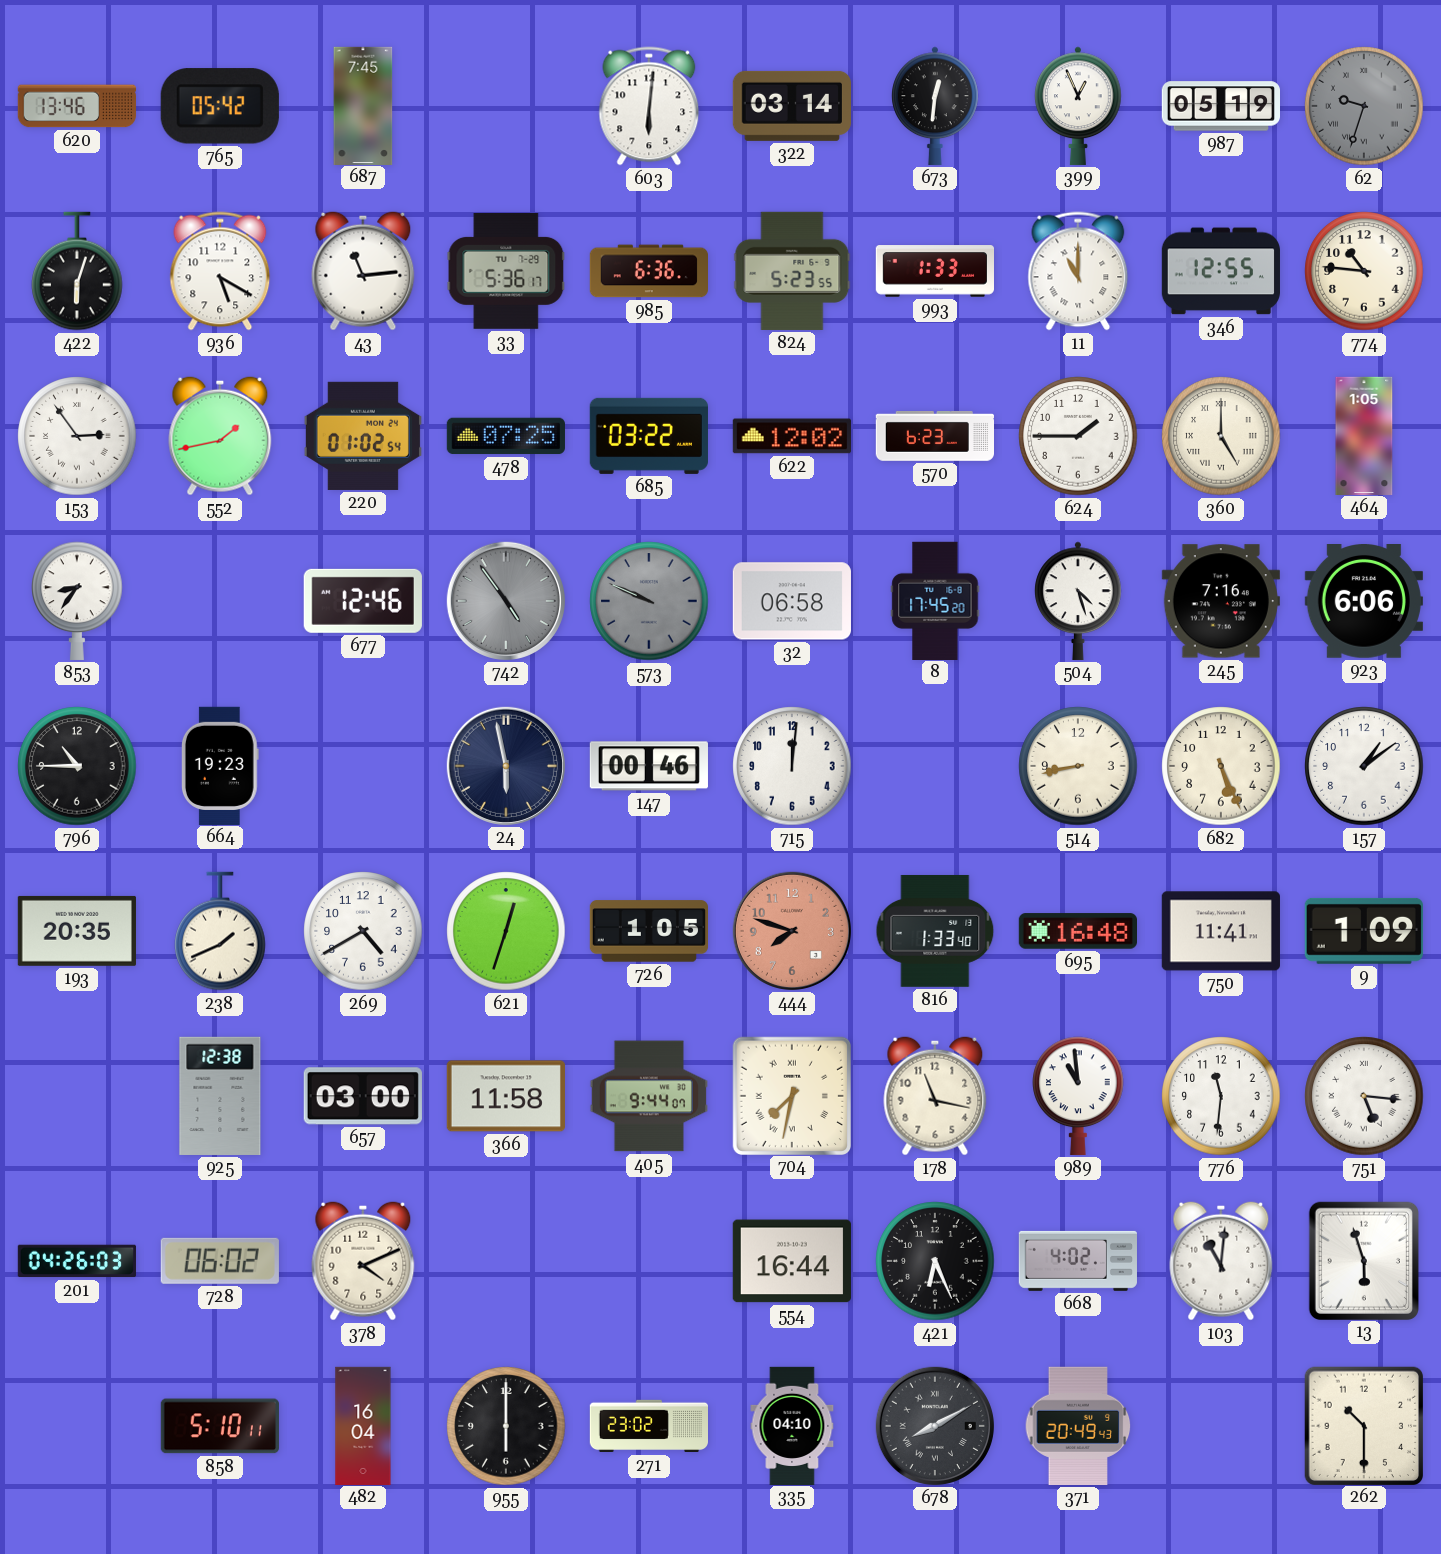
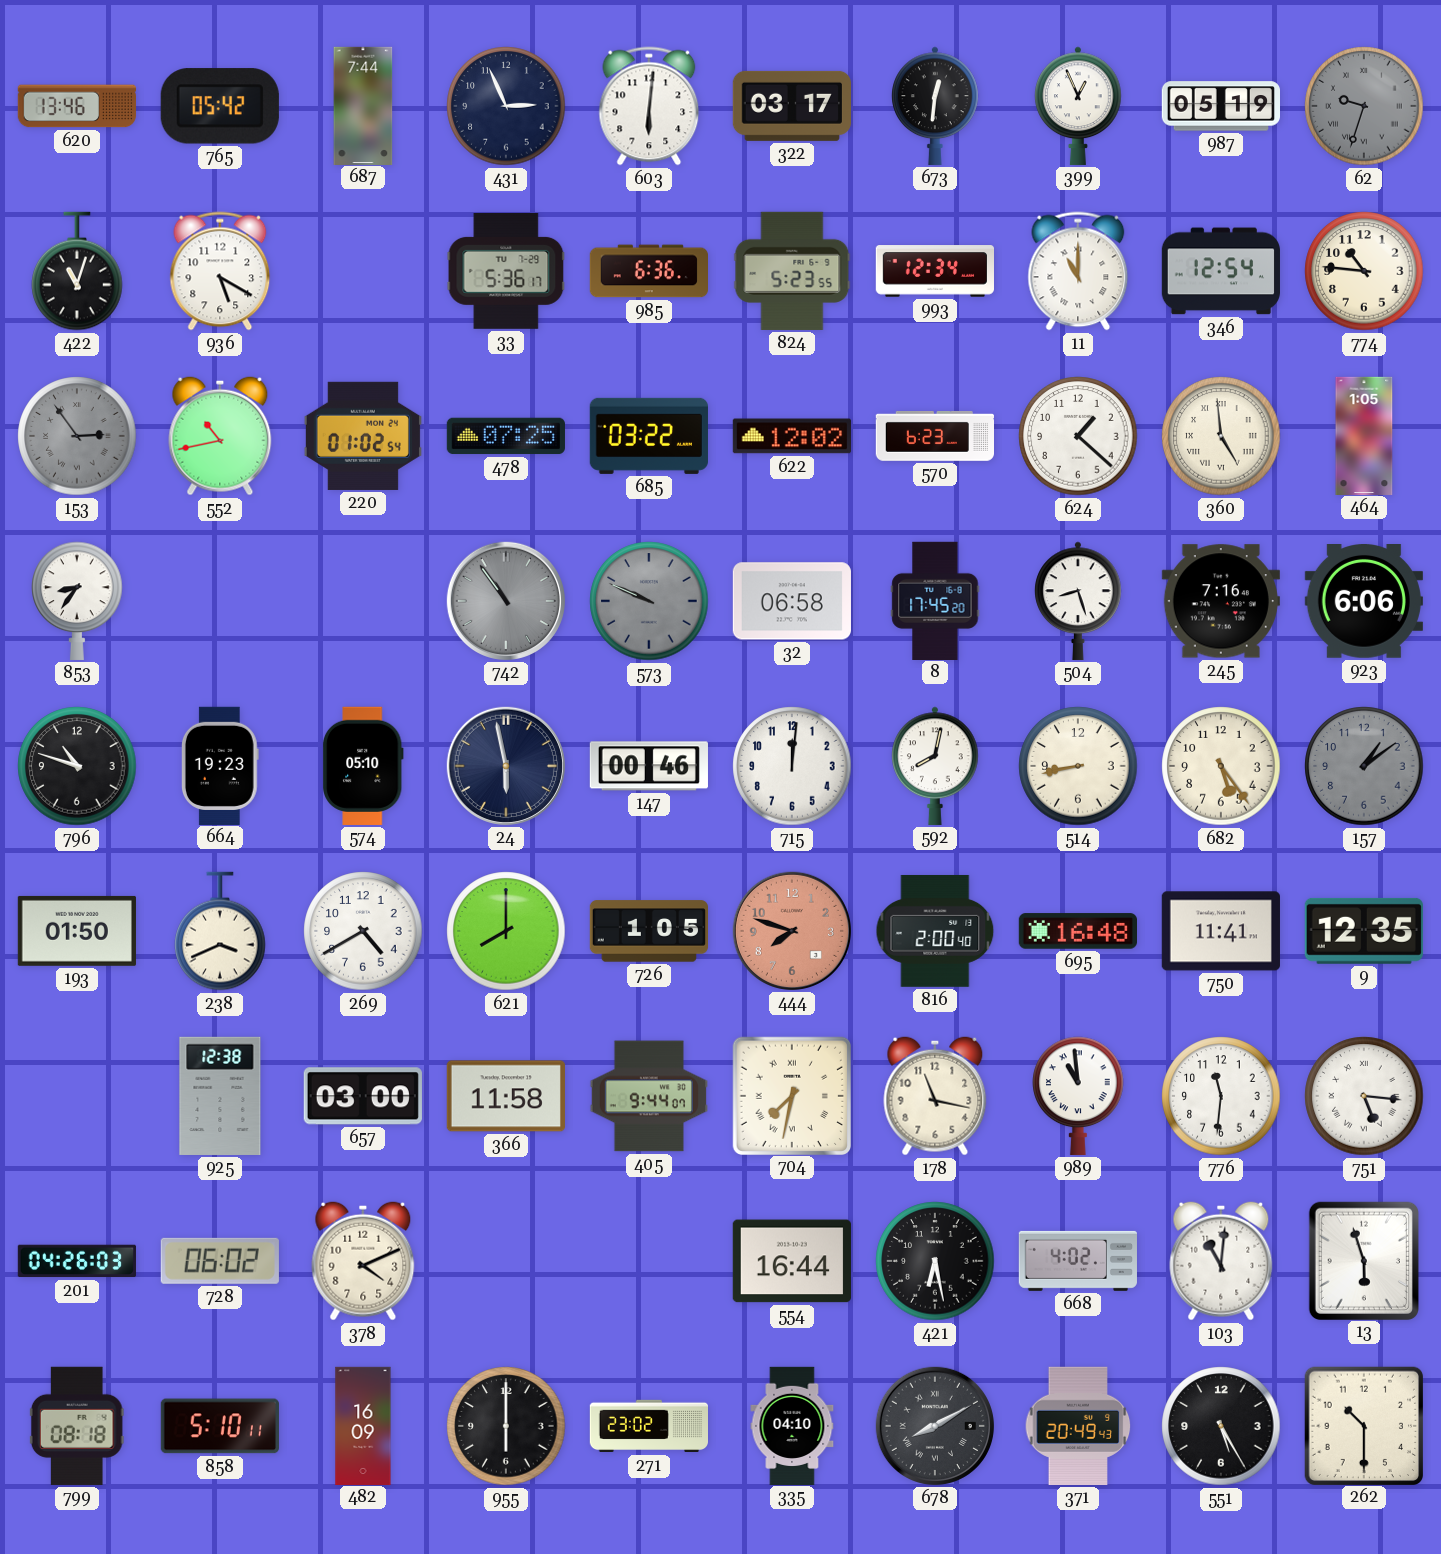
687: 7:45 -> 7:44 (363, 105)
431: none -> 2:56 (506, 106)
322: 03:14 -> 03:17 (792, 106)
422: 6:03 -> 11:03 (77, 271)
43: 11:14 -> none (363, 271)
993: 1:33 -> 12:34 (934, 271)
346: 12:55 -> 12:54 (1221, 271)
153 dial: white -> grey (77, 436)
552: 1:43 -> 10:43 (220, 436)
624: 1:45 -> 1:22 (1078, 436)
360: 5:00 -> 4:59 (1221, 436)
677: 12:46 -> none (363, 601)
742: 4:54 -> 10:54 (506, 601)
504: 4:27 -> 8:27 (1078, 601)
796: 10:45 -> 10:48 (77, 766)
574: none -> 05:10 (363, 766)
592: none -> 8:02 (935, 766)
682: 5:26 -> 5:24 (1221, 766)
157 dial: white -> grey (1364, 766)
193: 20:35 -> 01:50 (77, 931)
238: 1:41 -> 3:41 (220, 931)
621: 12:33 -> 8:00 (506, 931)
816: 1:33 -> 2:00 (935, 931)
9: 1:09 -> 12:35 (1364, 931)
421: 6:26 -> 6:28 (935, 1261)
799: none -> 08:18 (77, 1426)
482: 16:04 -> 16:09 (363, 1425)
551: none -> 5:25 (1221, 1426)
